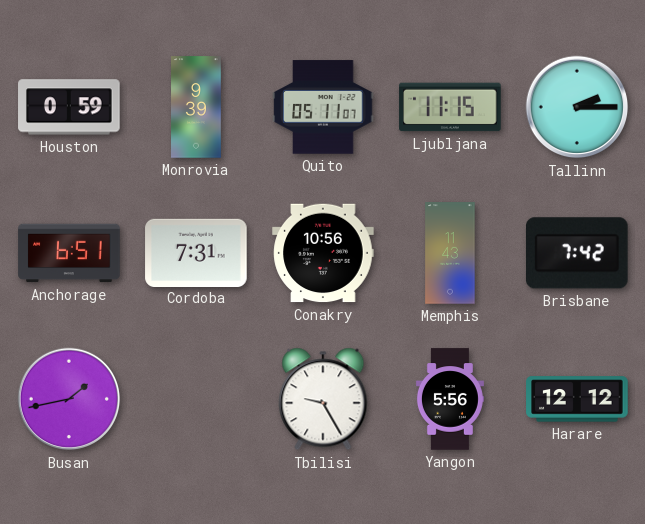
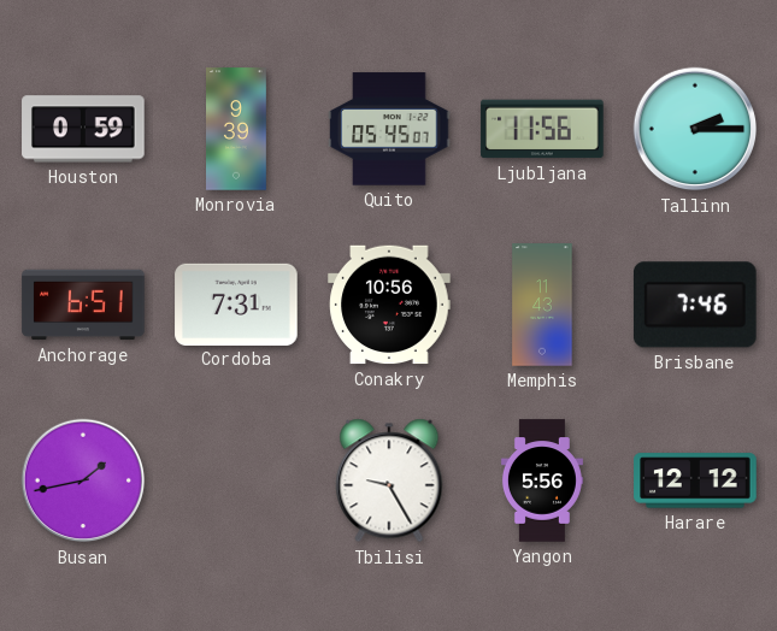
Quito: 05:11 -> 05:45 (389, 129)
Ljubljana: 11:15 -> 11:56 (542, 129)
Brisbane: 7:42 -> 7:46 (695, 305)
